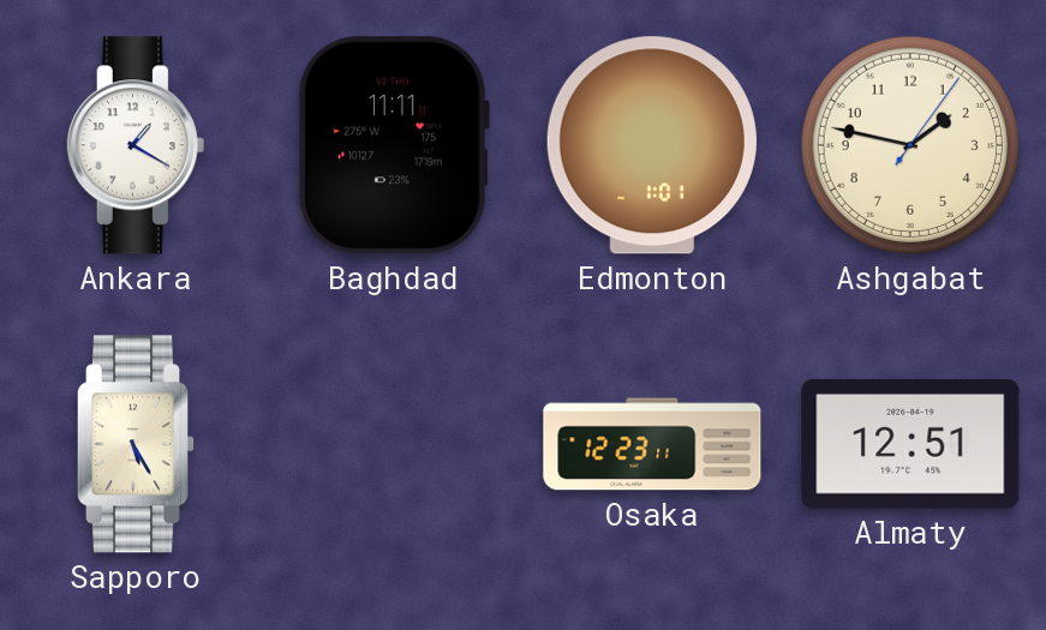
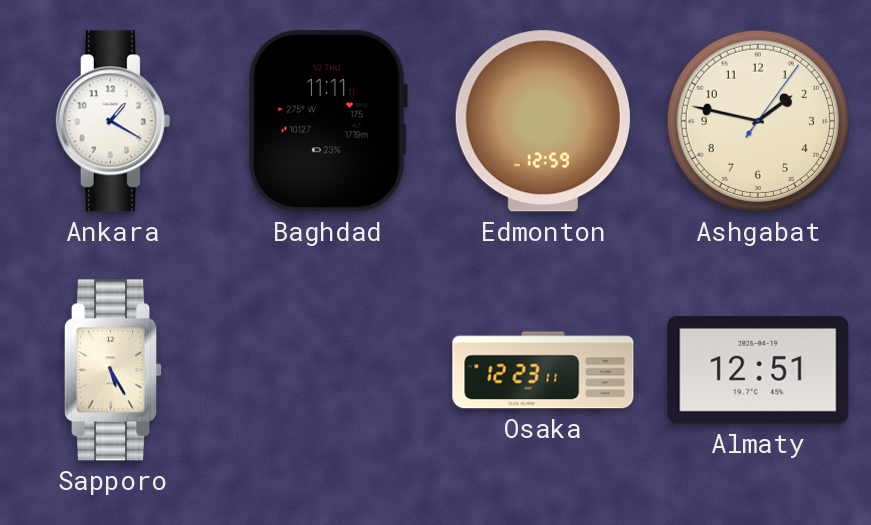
Edmonton: 1:01 -> 12:59 (543, 121)
